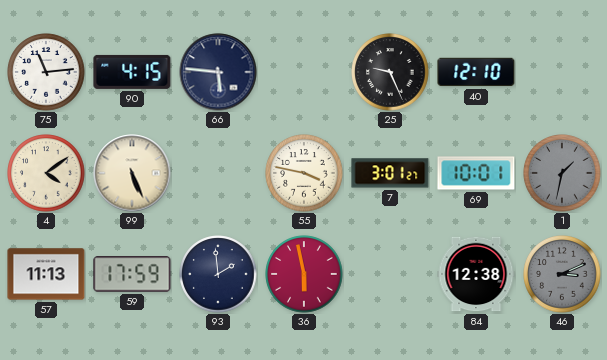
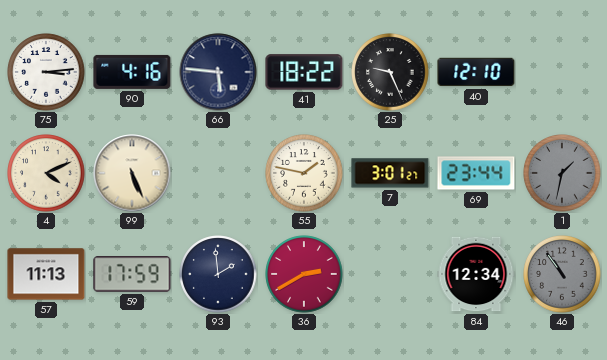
75: 11:14 -> 3:14 (46, 72)
90: 4:15 -> 4:16 (132, 72)
41: none -> 18:22 (304, 72)
4: 4:09 -> 4:11 (46, 173)
55: 3:47 -> 1:47 (304, 173)
69: 10:01 -> 23:44 (476, 173)
36: 5:58 -> 2:40 (304, 274)
84: 12:38 -> 12:34 (476, 274)
46: 3:11 -> 10:54 (562, 274)
